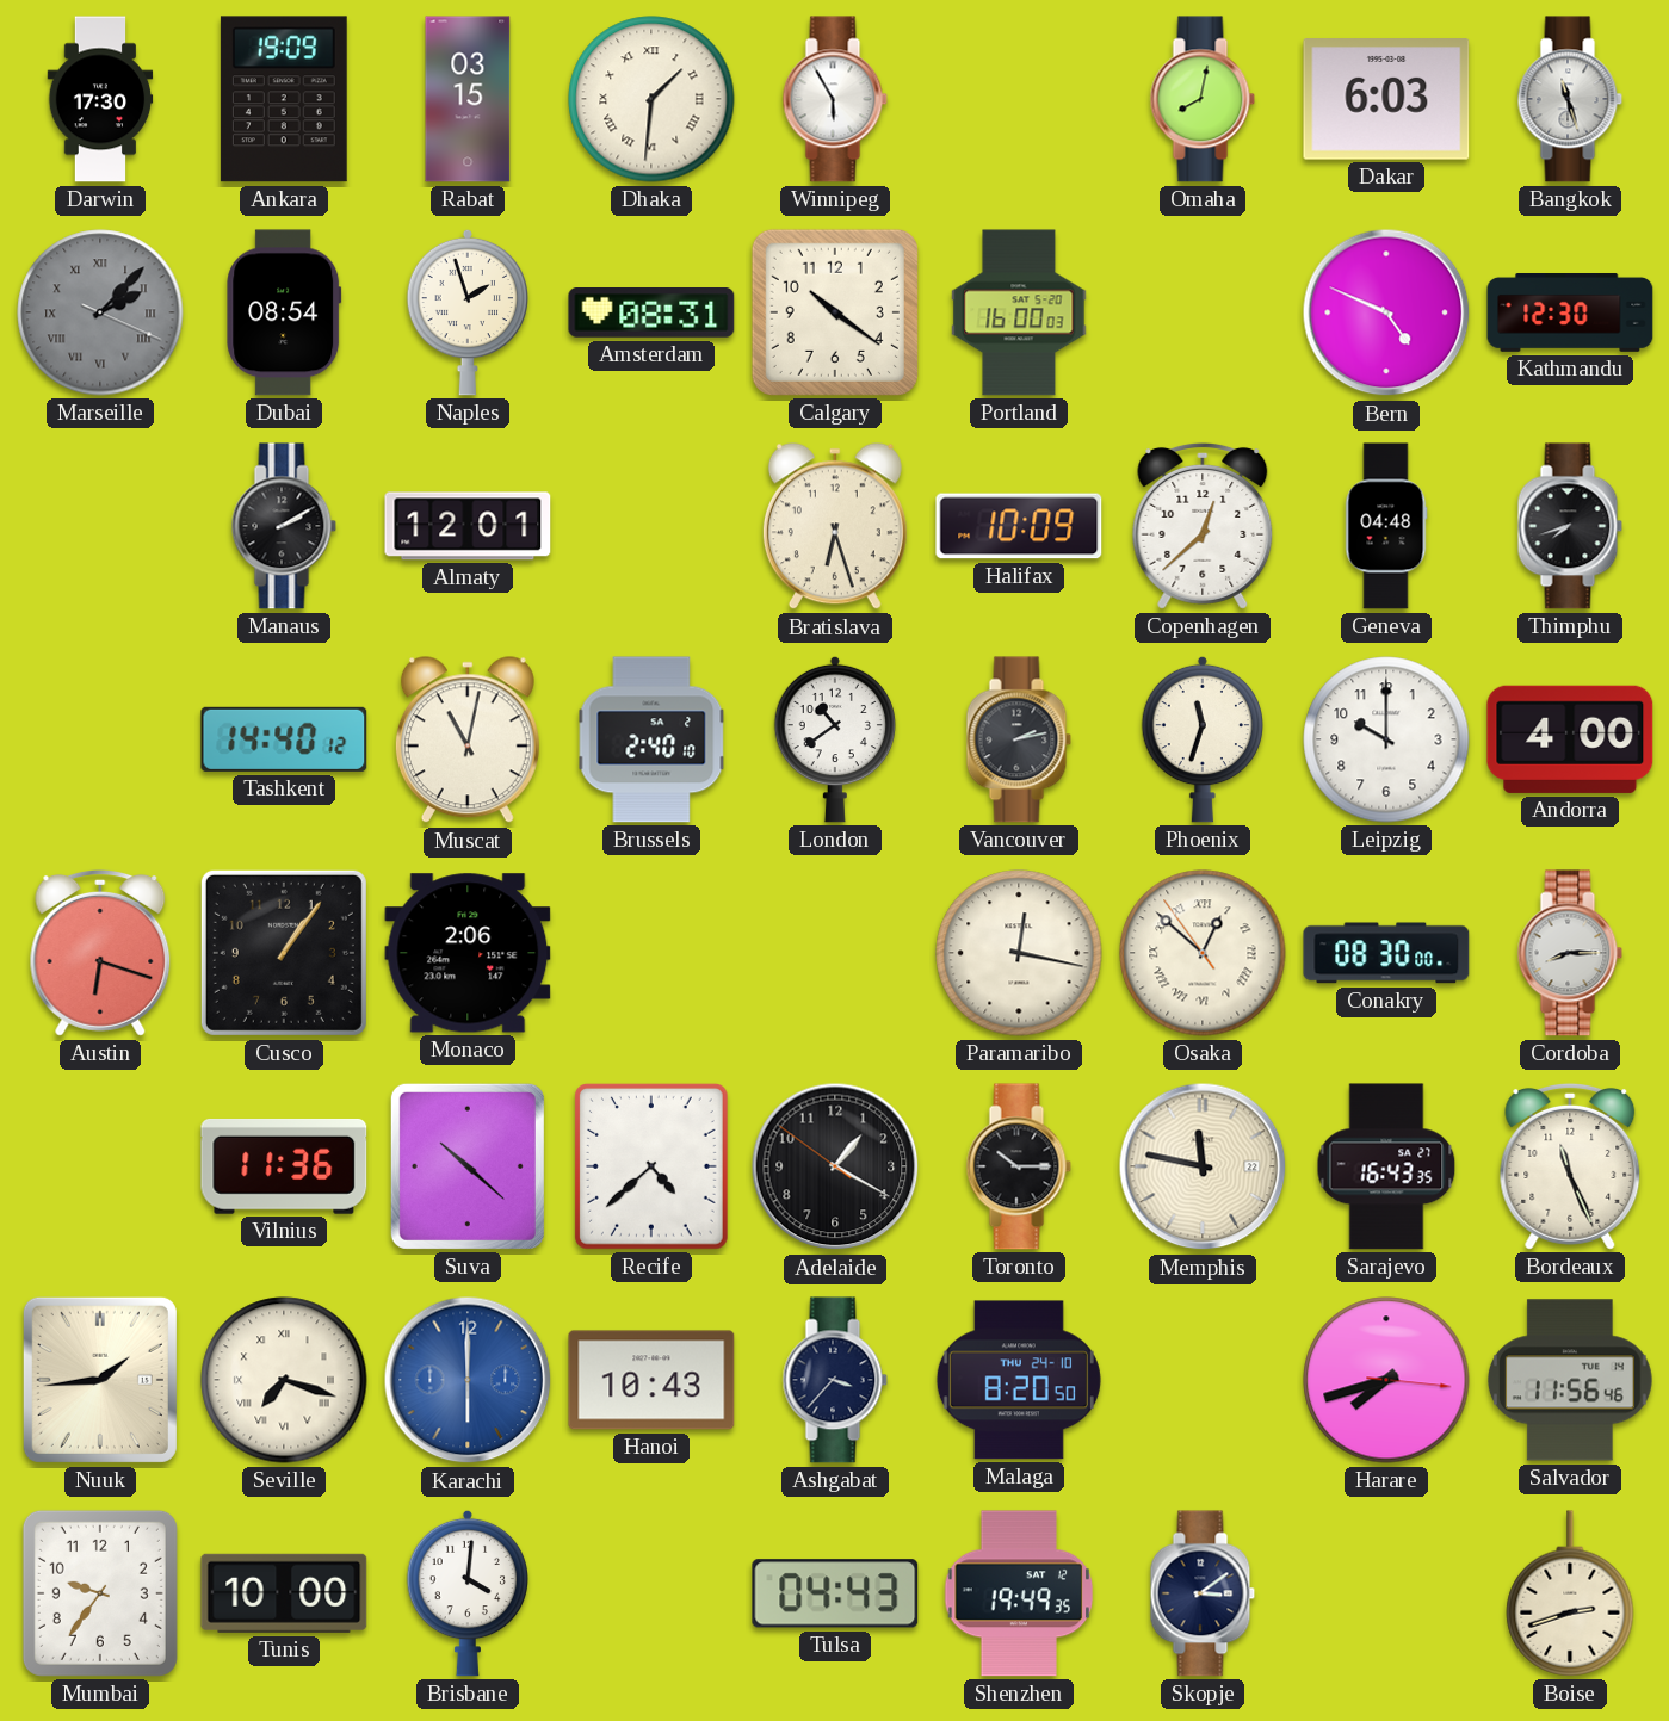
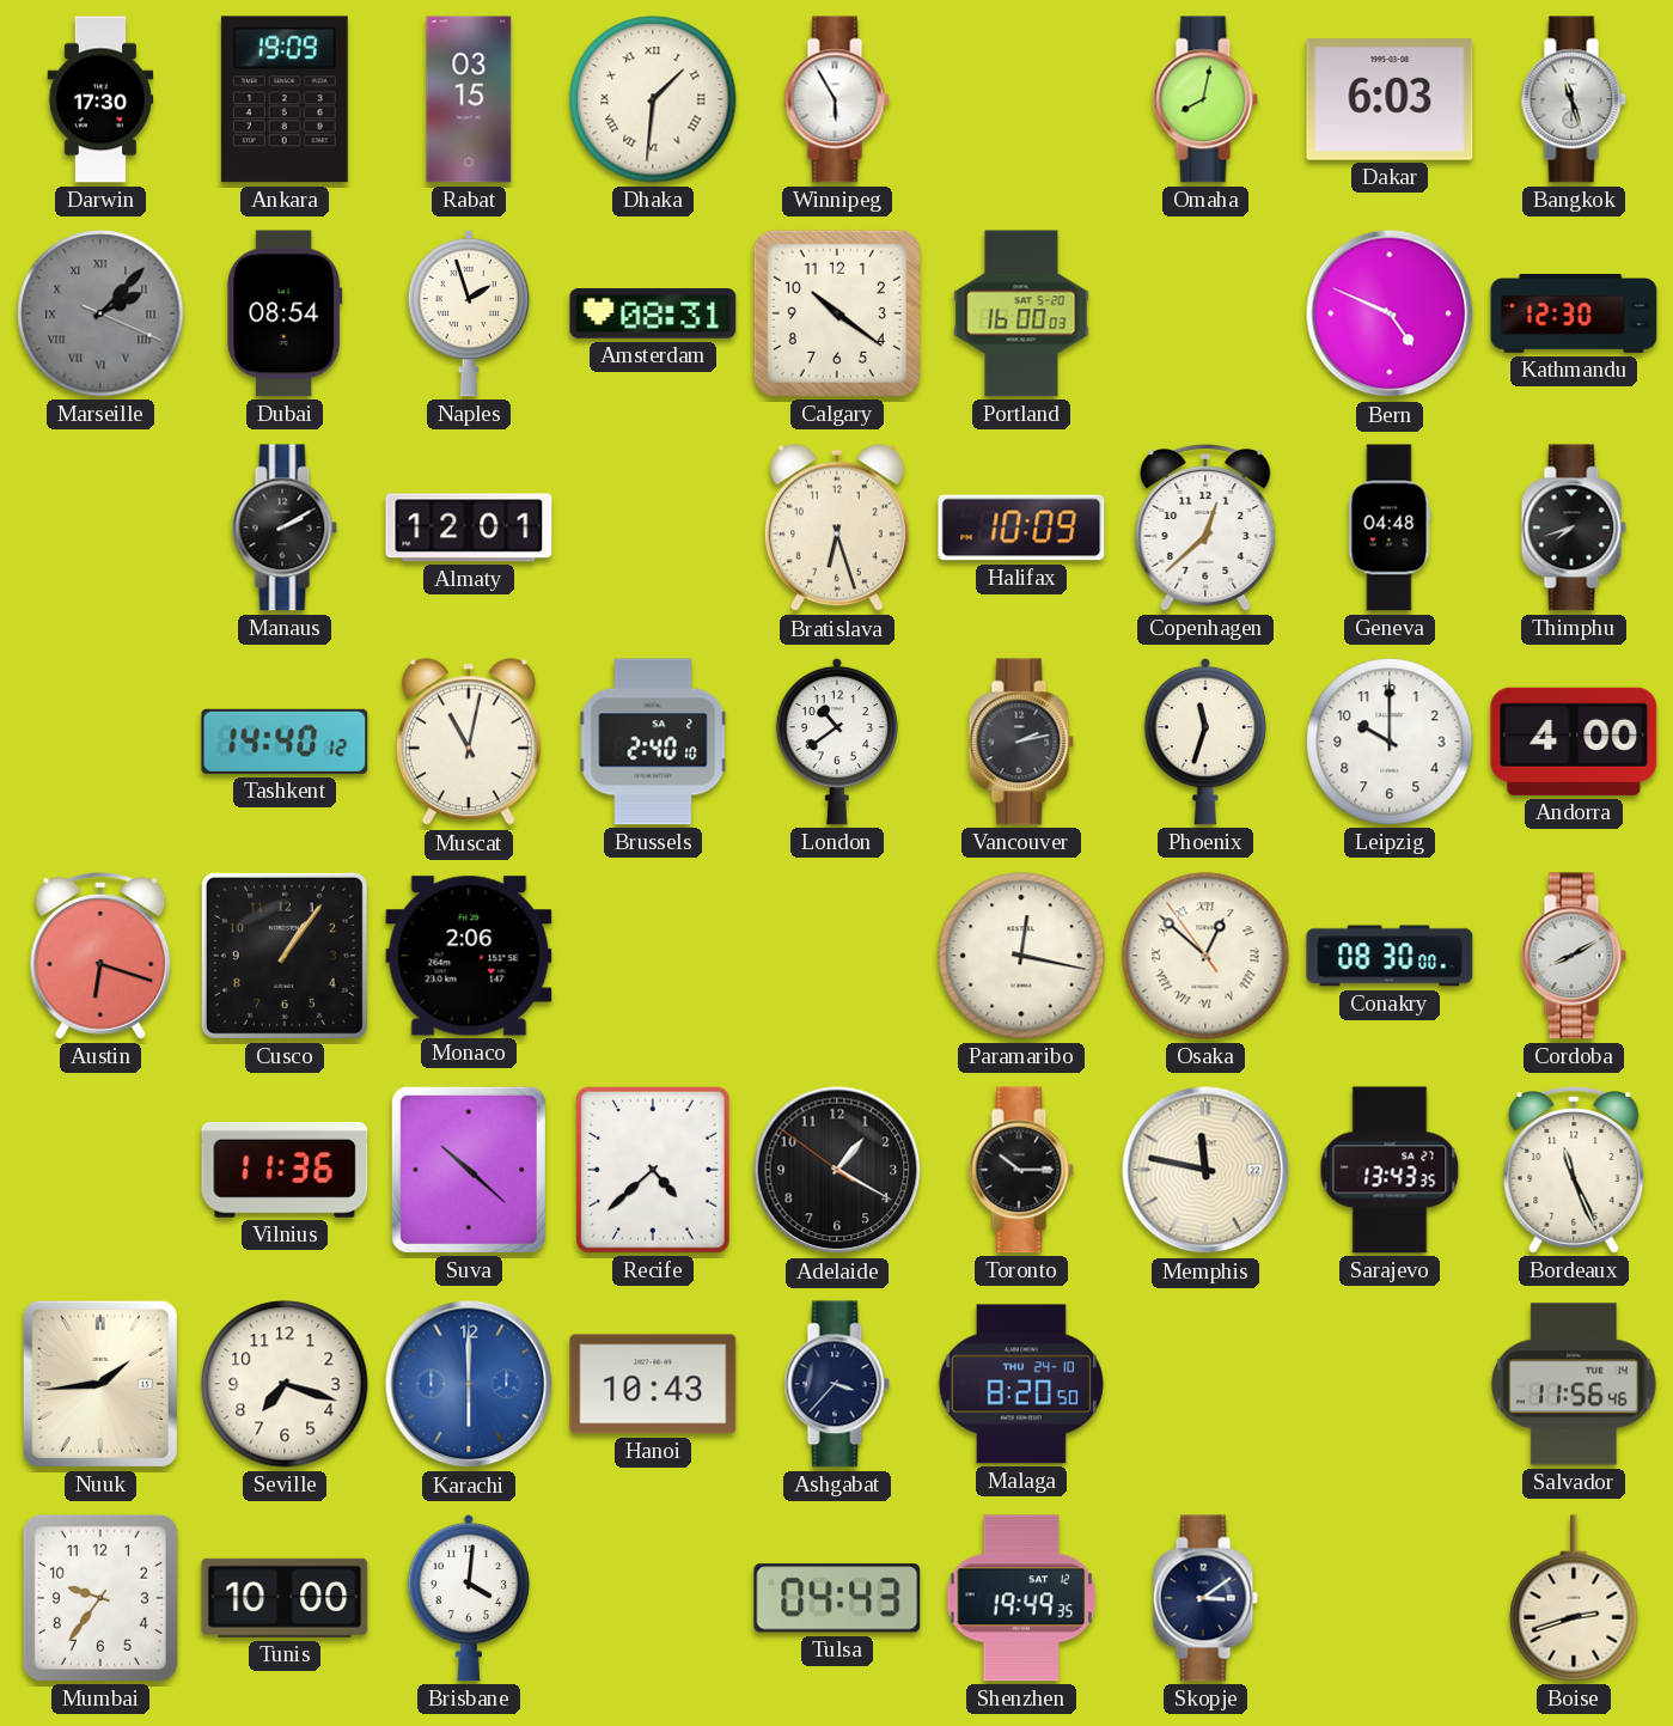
Cordoba: 8:15 -> 8:10 (1574, 956)
Sarajevo: 16:43 -> 13:43 (1390, 1170)
Seville numerals: Roman -> Arabic (285, 1384)
Harare: 7:42 -> none (1386, 1380)
